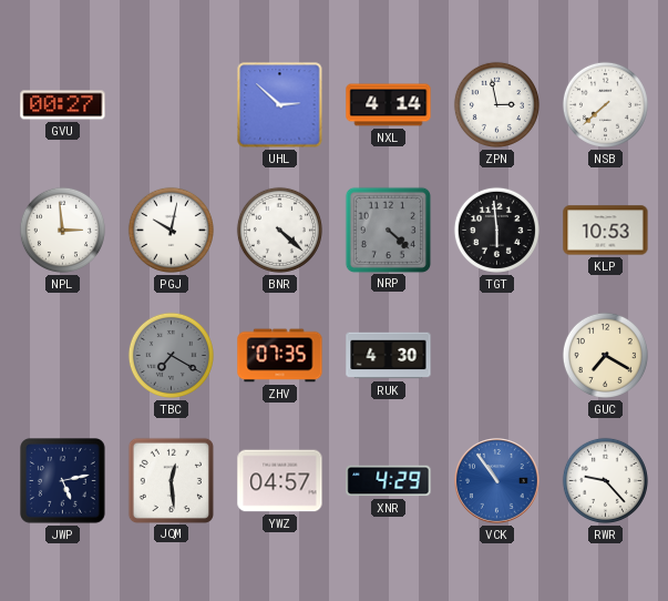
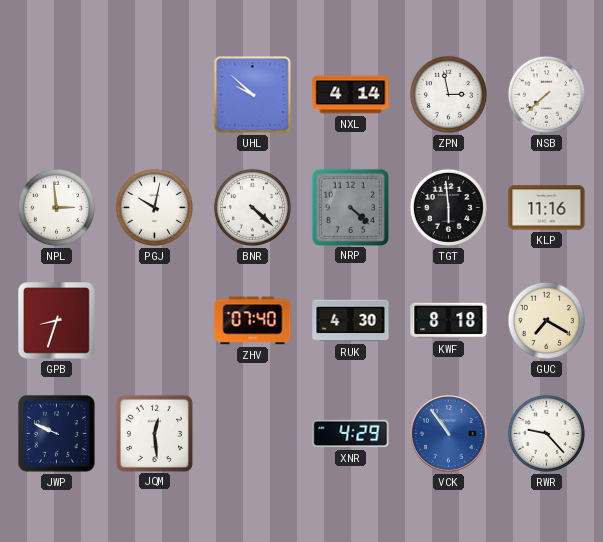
GVU: 00:27 -> none (63, 105)
UHL: 2:52 -> 9:52 (253, 95)
KLP: 10:53 -> 11:16 (547, 208)
GPB: none -> 8:33 (57, 321)
TBC: 7:20 -> none (171, 355)
ZHV: 07:35 -> 07:40 (253, 321)
KWF: none -> 8:18 (449, 321)
JWP: 5:13 -> 9:49 (57, 434)
YWZ: 04:57 -> none (280, 481)
